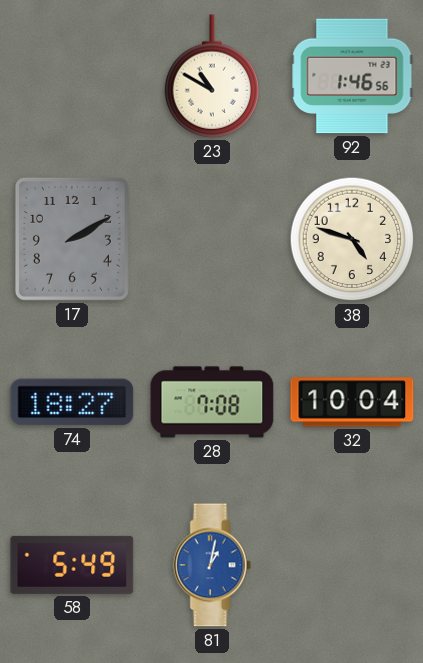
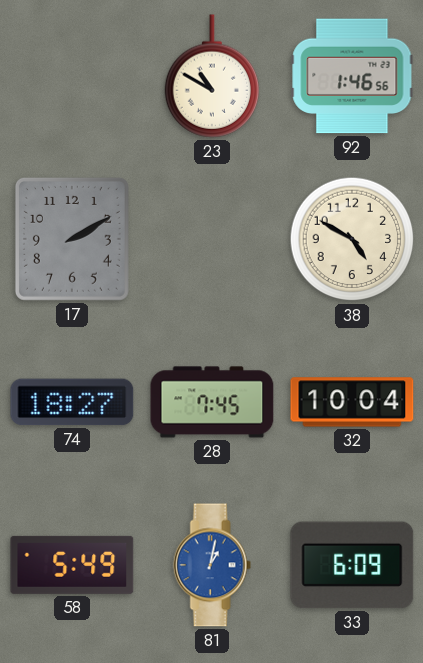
38: 4:48 -> 4:50 (352, 239)
28: 7:08 -> 7:45 (212, 402)
33: none -> 6:09 (352, 565)
